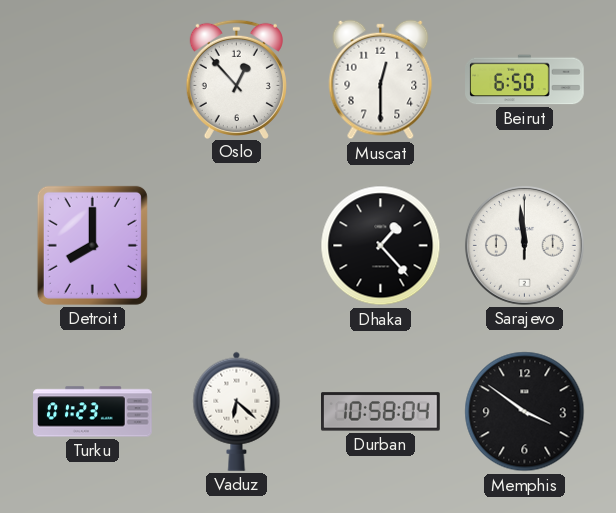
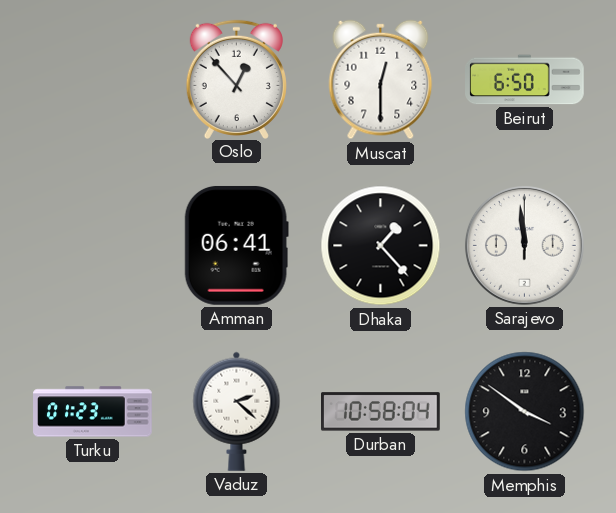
Detroit: 8:00 -> none (92, 245)
Amman: none -> 06:41 (236, 245)
Vaduz: 6:22 -> 2:22 (237, 411)
